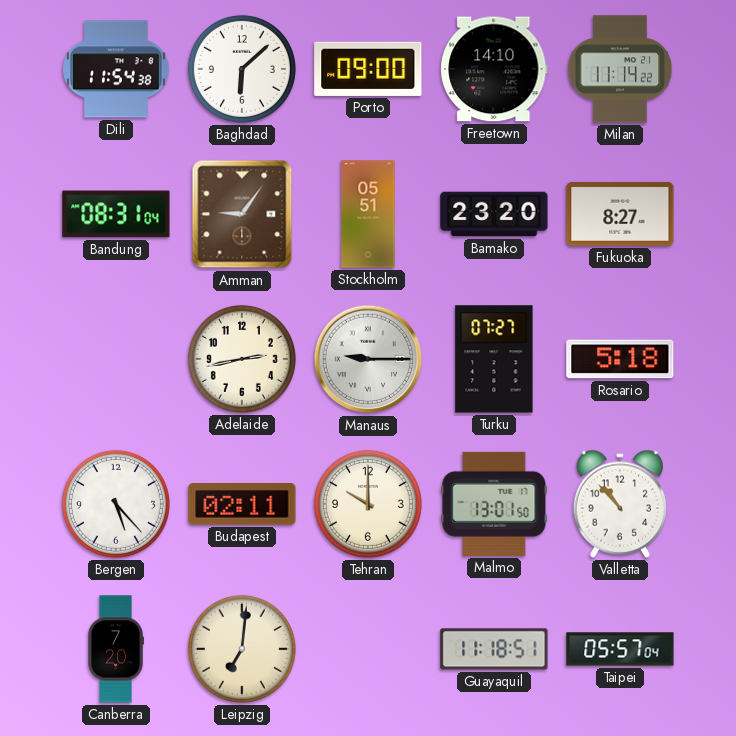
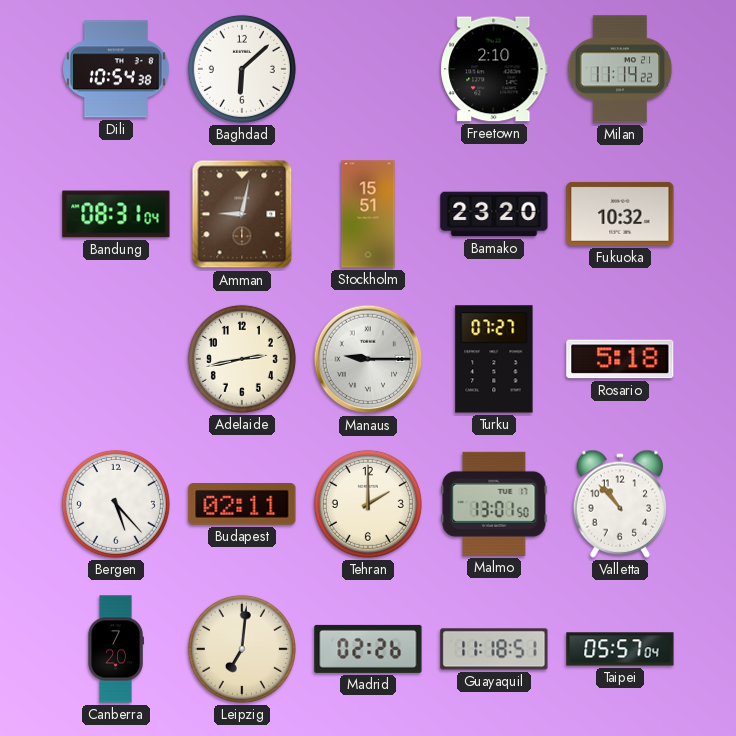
Dili: 11:54 -> 10:54 (117, 69)
Porto: 09:00 -> none (368, 69)
Freetown: 14:10 -> 2:10 (494, 69)
Amman: 9:06 -> 9:02 (242, 214)
Stockholm: 05:51 -> 15:51 (368, 214)
Fukuoka: 8:27 -> 10:32 (620, 214)
Tehran: 10:00 -> 2:00 (368, 504)
Madrid: none -> 02:26 (368, 649)
